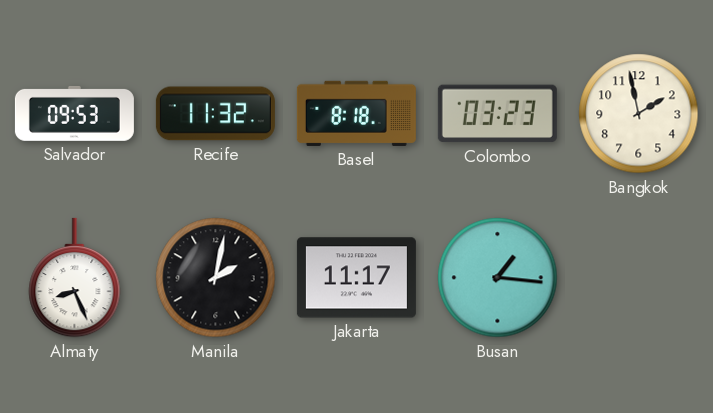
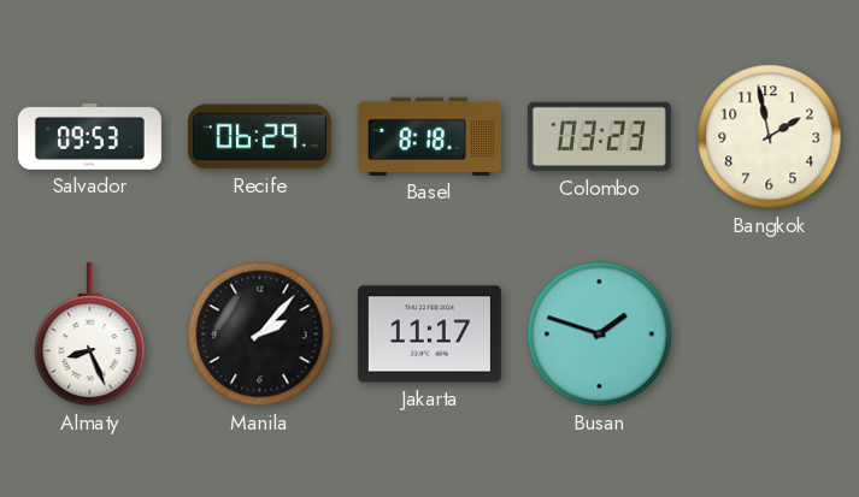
Recife: 11:32 -> 06:29 (259, 137)
Manila: 2:02 -> 2:07 (260, 335)
Busan: 1:16 -> 1:48 (600, 335)
